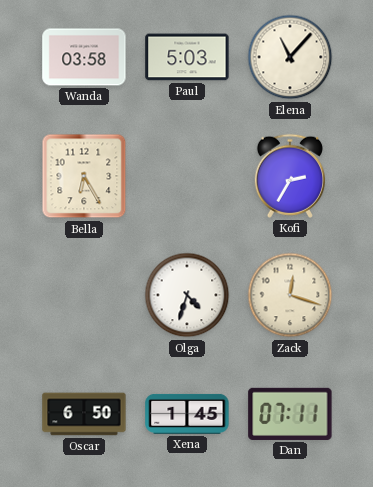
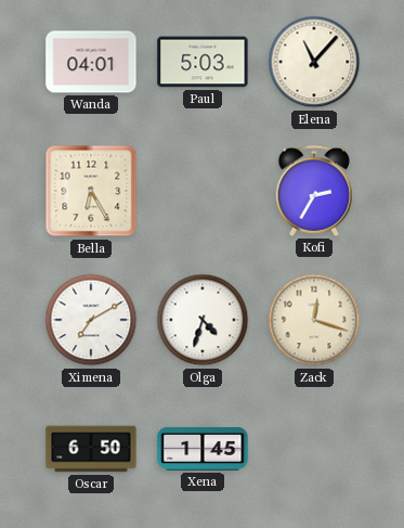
Wanda: 03:58 -> 04:01 (91, 62)
Ximena: none -> 7:10 (91, 320)
Dan: 07:11 -> none (290, 414)
